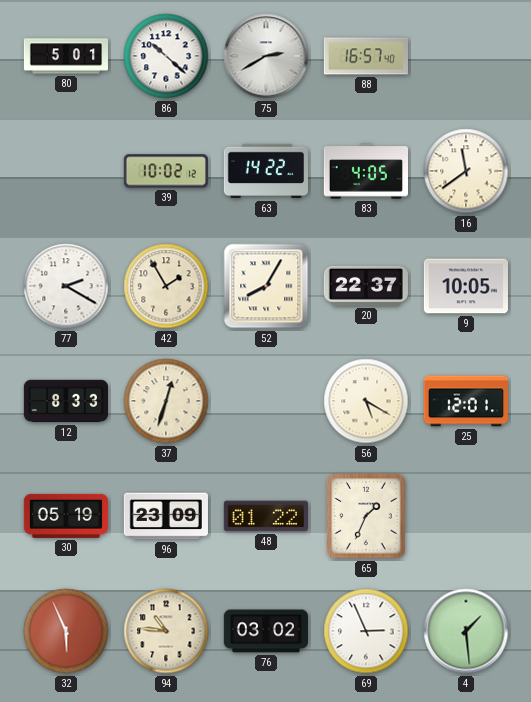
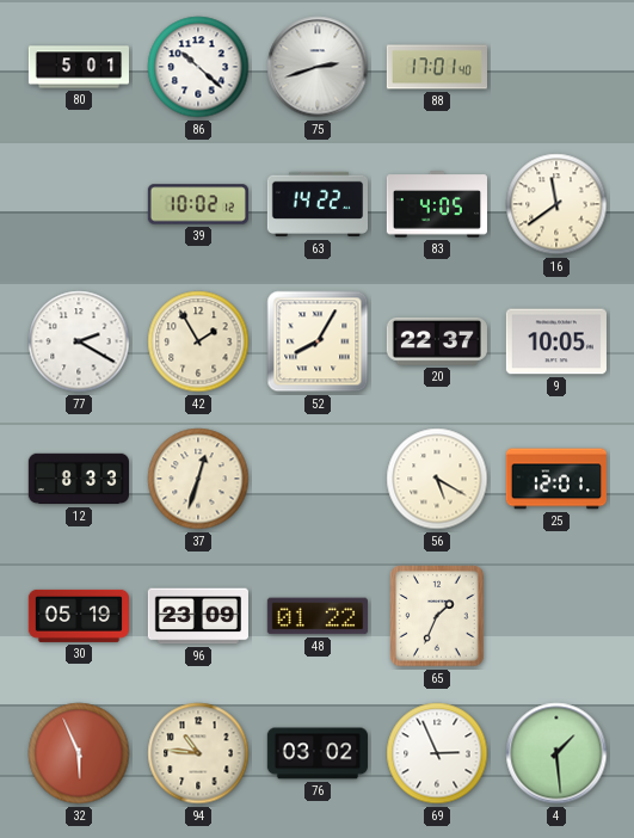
75: 2:40 -> 2:42 (318, 67)
88: 16:57 -> 17:01 (436, 67)
